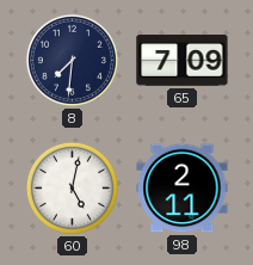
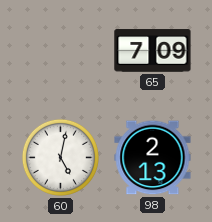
8: 7:31 -> none (72, 60)
98: 2:11 -> 2:13 (153, 158)
